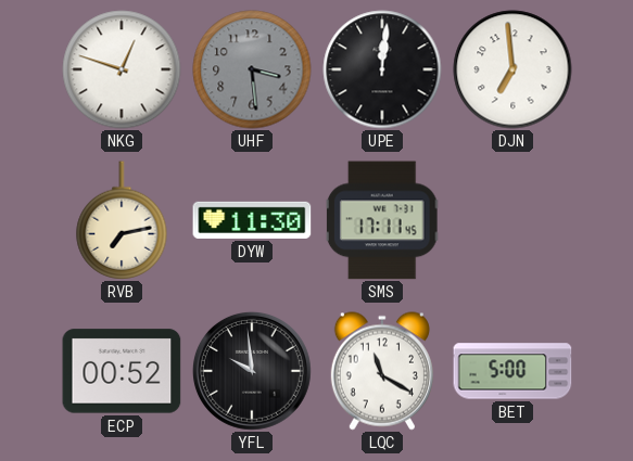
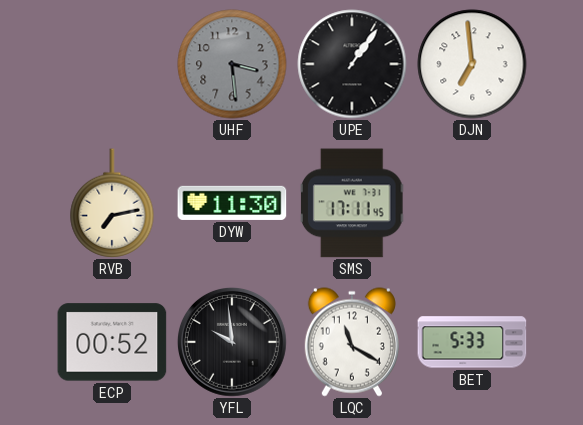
NKG: 12:48 -> none (122, 69)
UPE: 12:01 -> 1:06 (352, 64)
BET: 5:00 -> 5:33 (472, 342)
